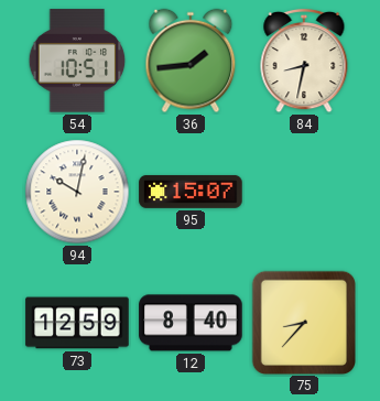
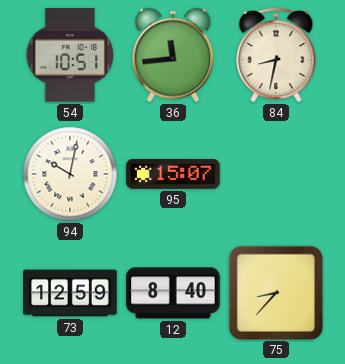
36: 1:44 -> 11:44 (173, 55)
